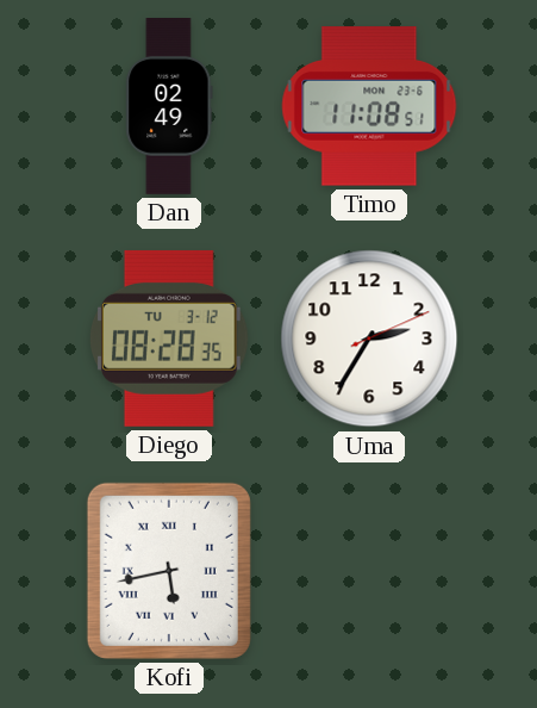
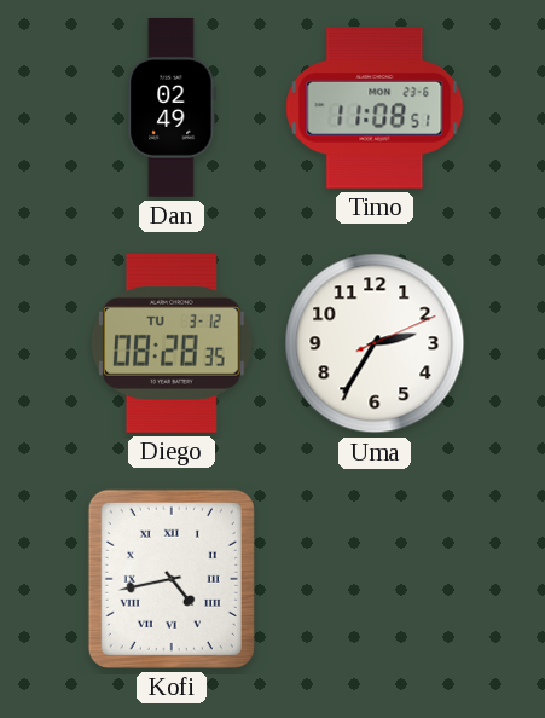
Kofi: 5:43 -> 4:43 (172, 579)
